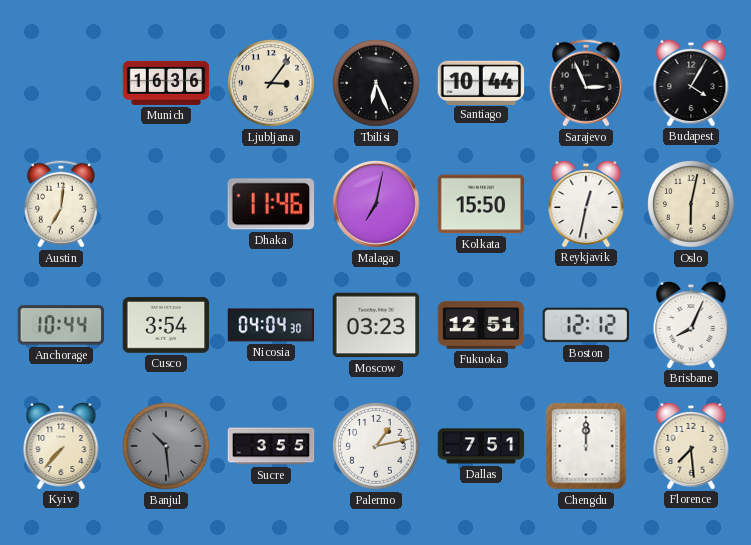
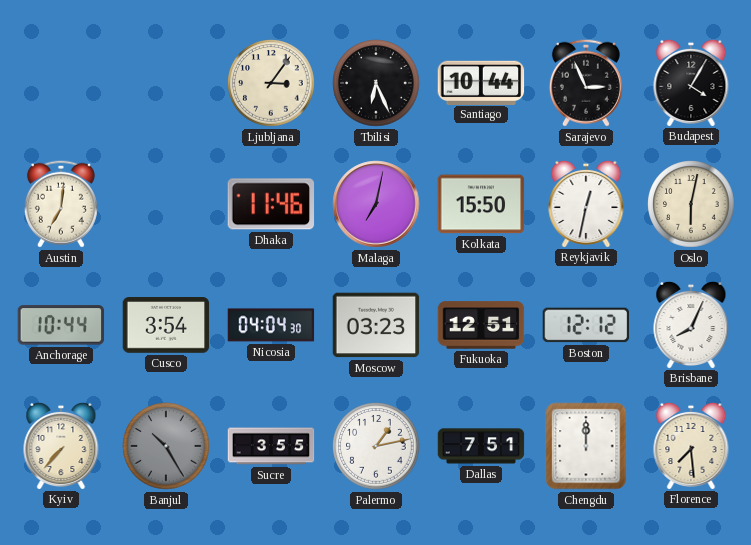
Munich: 16:36 -> none (166, 83)
Banjul: 10:29 -> 10:25 (166, 446)
